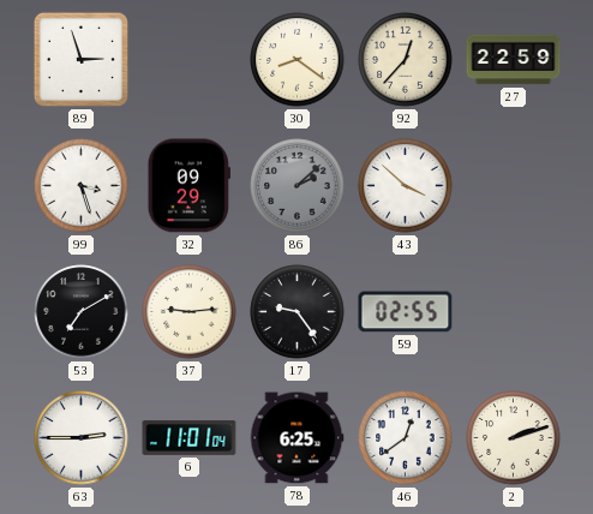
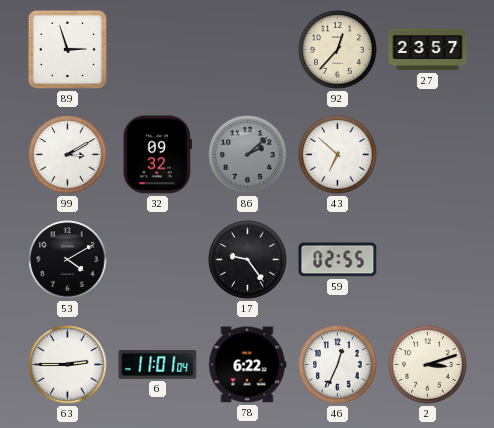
30: 8:21 -> none (298, 60)
27: 22:59 -> 23:57 (428, 50)
99: 3:27 -> 3:10 (68, 155)
32: 09:29 -> 09:32 (157, 155)
43: 3:52 -> 6:52 (338, 155)
53: 7:10 -> 4:10 (68, 260)
37: 9:14 -> none (190, 312)
78: 6:25 -> 6:22 (247, 365)
46: 12:39 -> 12:34 (338, 365)
2: 2:12 -> 3:12 (428, 365)
